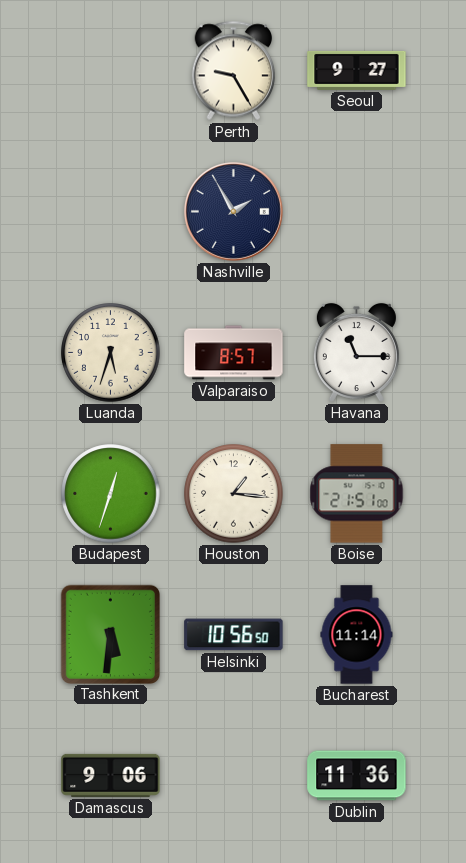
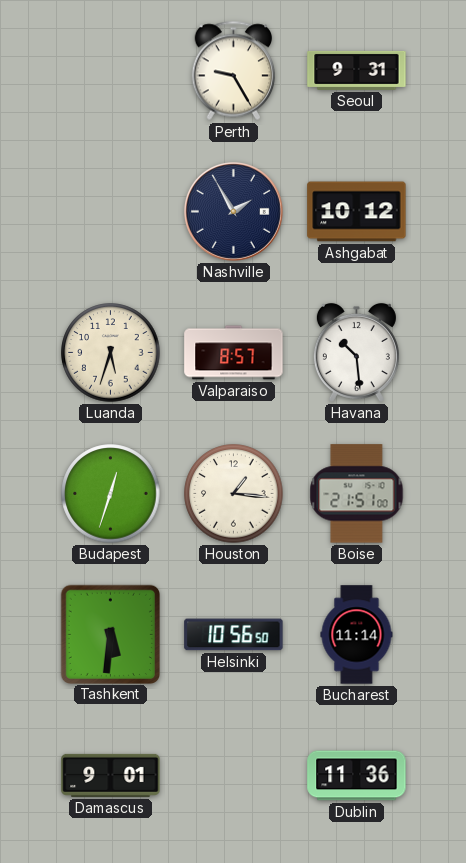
Seoul: 9:27 -> 9:31 (357, 70)
Ashgabat: none -> 10:12 (357, 212)
Havana: 11:15 -> 10:29 (356, 352)
Damascus: 9:06 -> 9:01 (111, 775)
